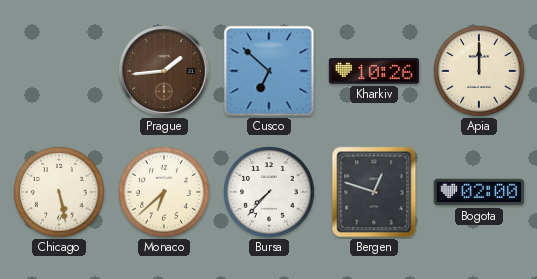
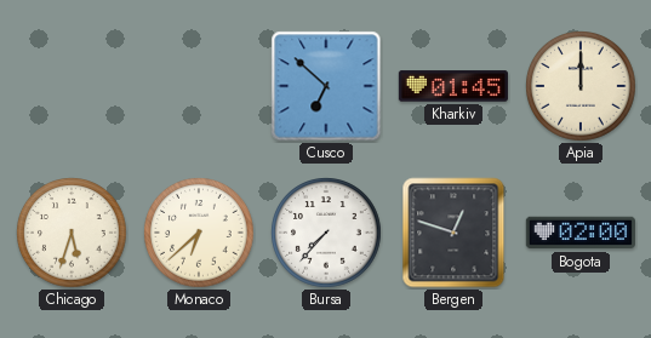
Prague: 1:44 -> none (165, 72)
Kharkiv: 10:26 -> 01:45 (453, 86)
Chicago: 5:28 -> 5:33 (72, 233)
